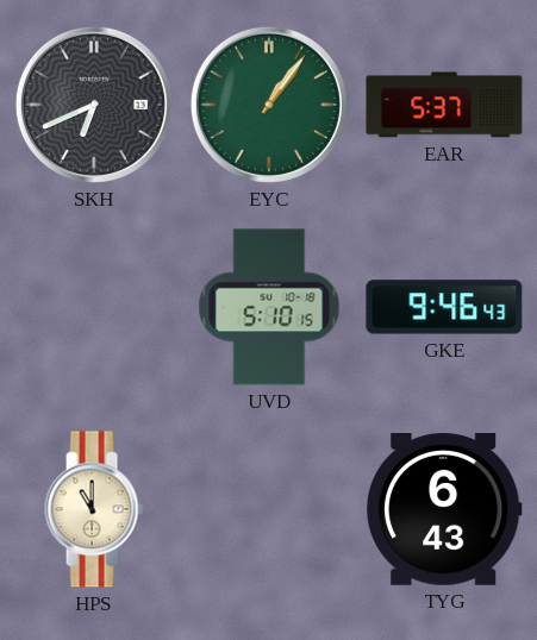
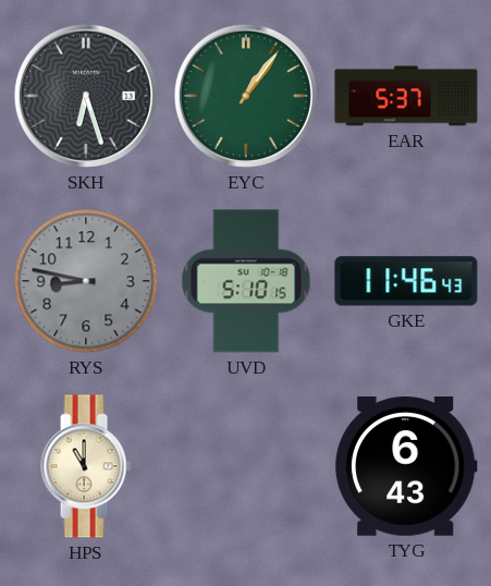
SKH: 6:41 -> 6:27 (86, 96)
RYS: none -> 8:47 (86, 281)
GKE: 9:46 -> 11:46 (406, 281)
